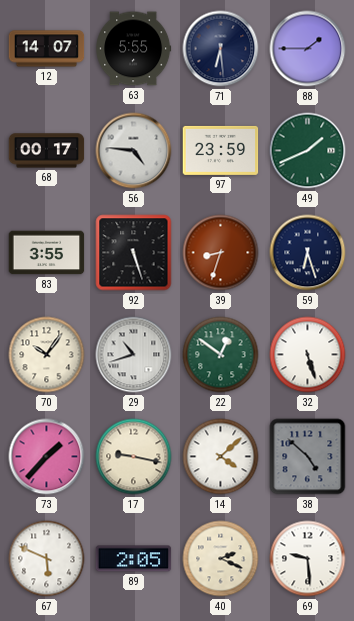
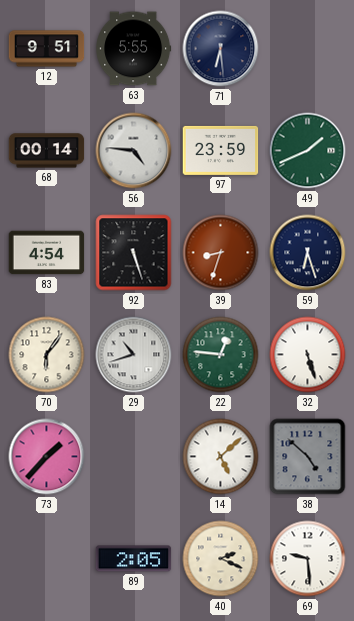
12: 14:07 -> 9:51 (47, 49)
88: 1:45 -> none (308, 49)
68: 00:17 -> 00:14 (47, 151)
83: 3:55 -> 4:54 (47, 253)
70: 10:06 -> 6:06 (47, 355)
22: 12:51 -> 12:46 (221, 355)
17: 9:17 -> none (134, 457)
14: 4:08 -> 5:08 (221, 457)
67: 5:49 -> none (47, 559)
